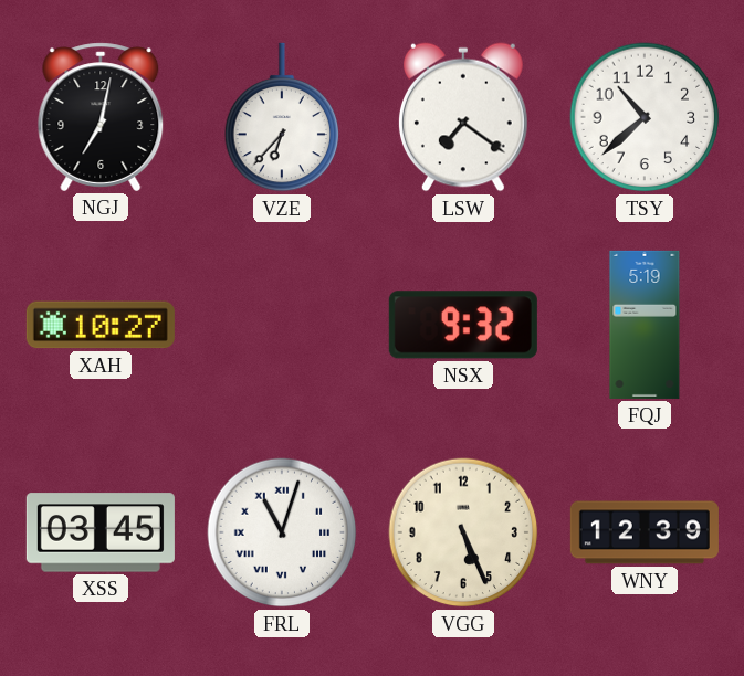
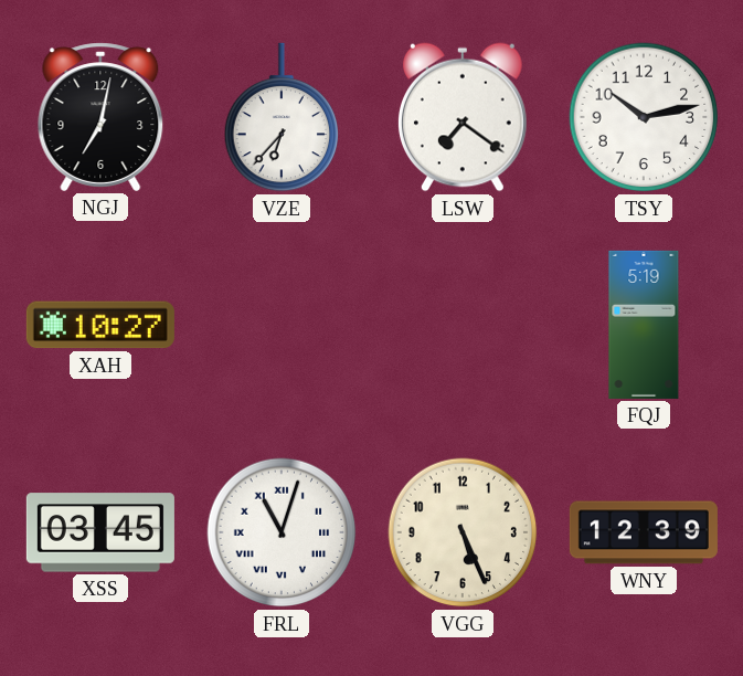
TSY: 10:38 -> 10:13 (644, 117)
NSX: 9:32 -> none (463, 325)
